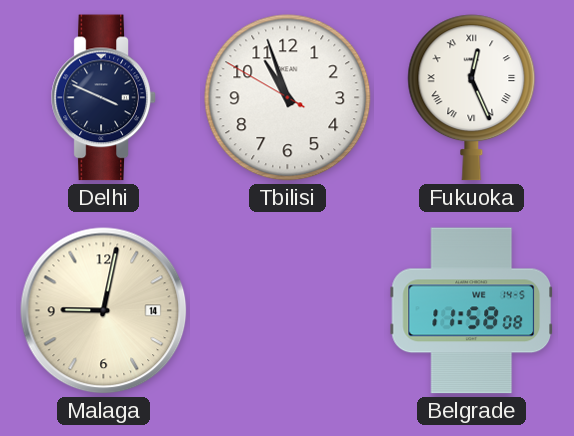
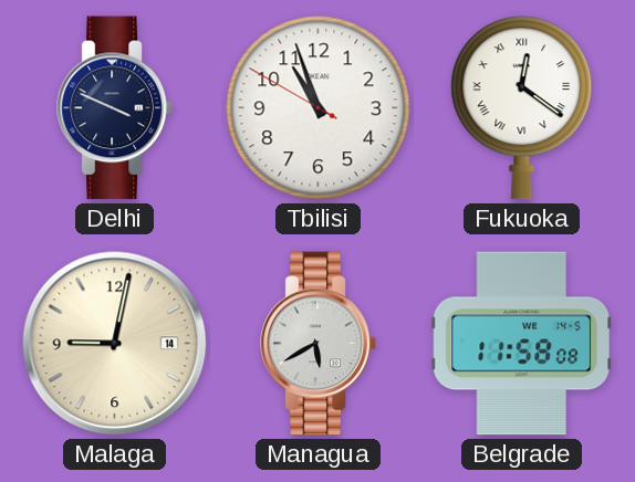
Fukuoka: 12:26 -> 12:21 (522, 108)
Managua: none -> 5:40 (319, 344)
